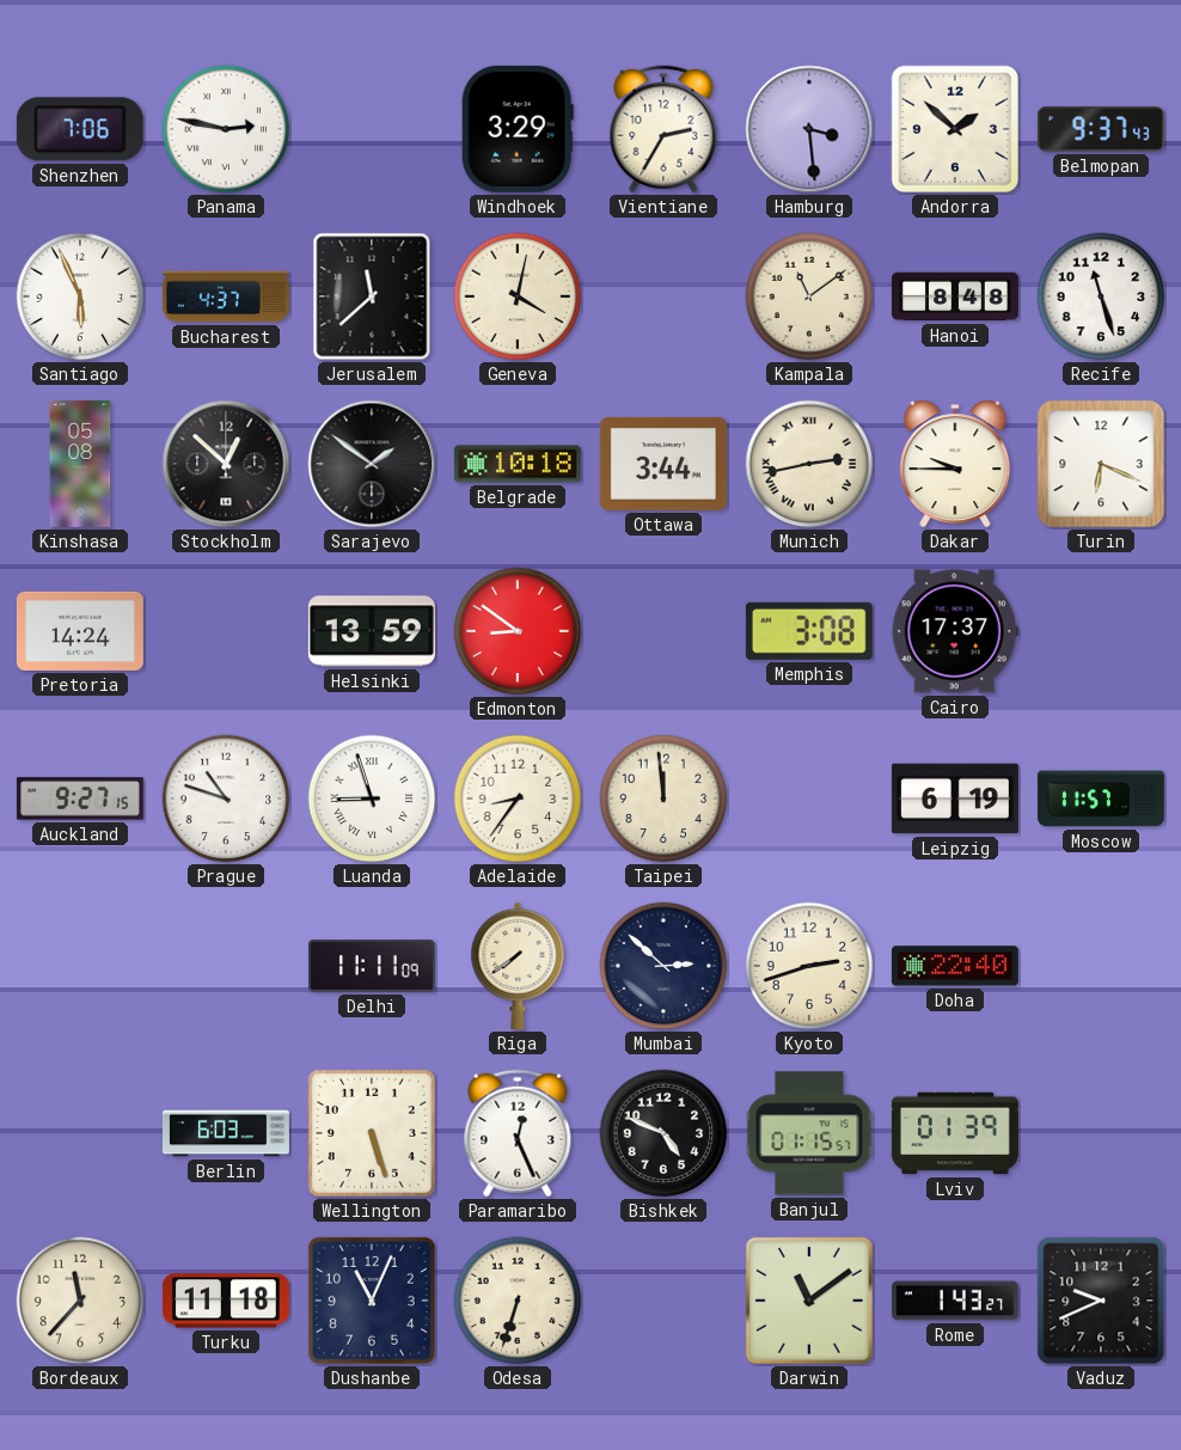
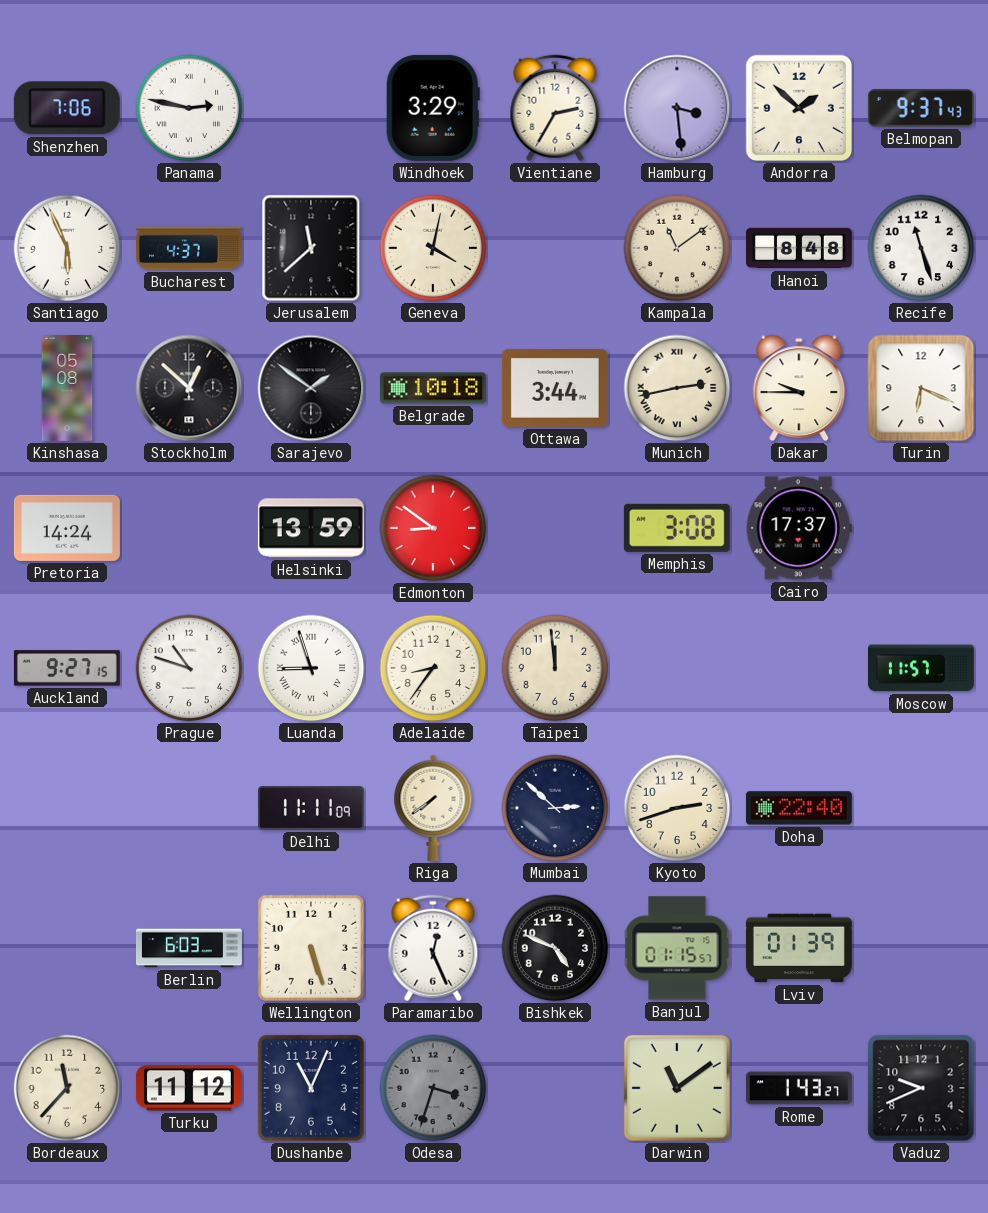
Leipzig: 6:19 -> none (955, 799)
Turku: 11:18 -> 11:12 (189, 1088)
Odesa: 6:33 -> 3:33 (433, 1088)
Odesa dial: cream -> grey (433, 1088)
